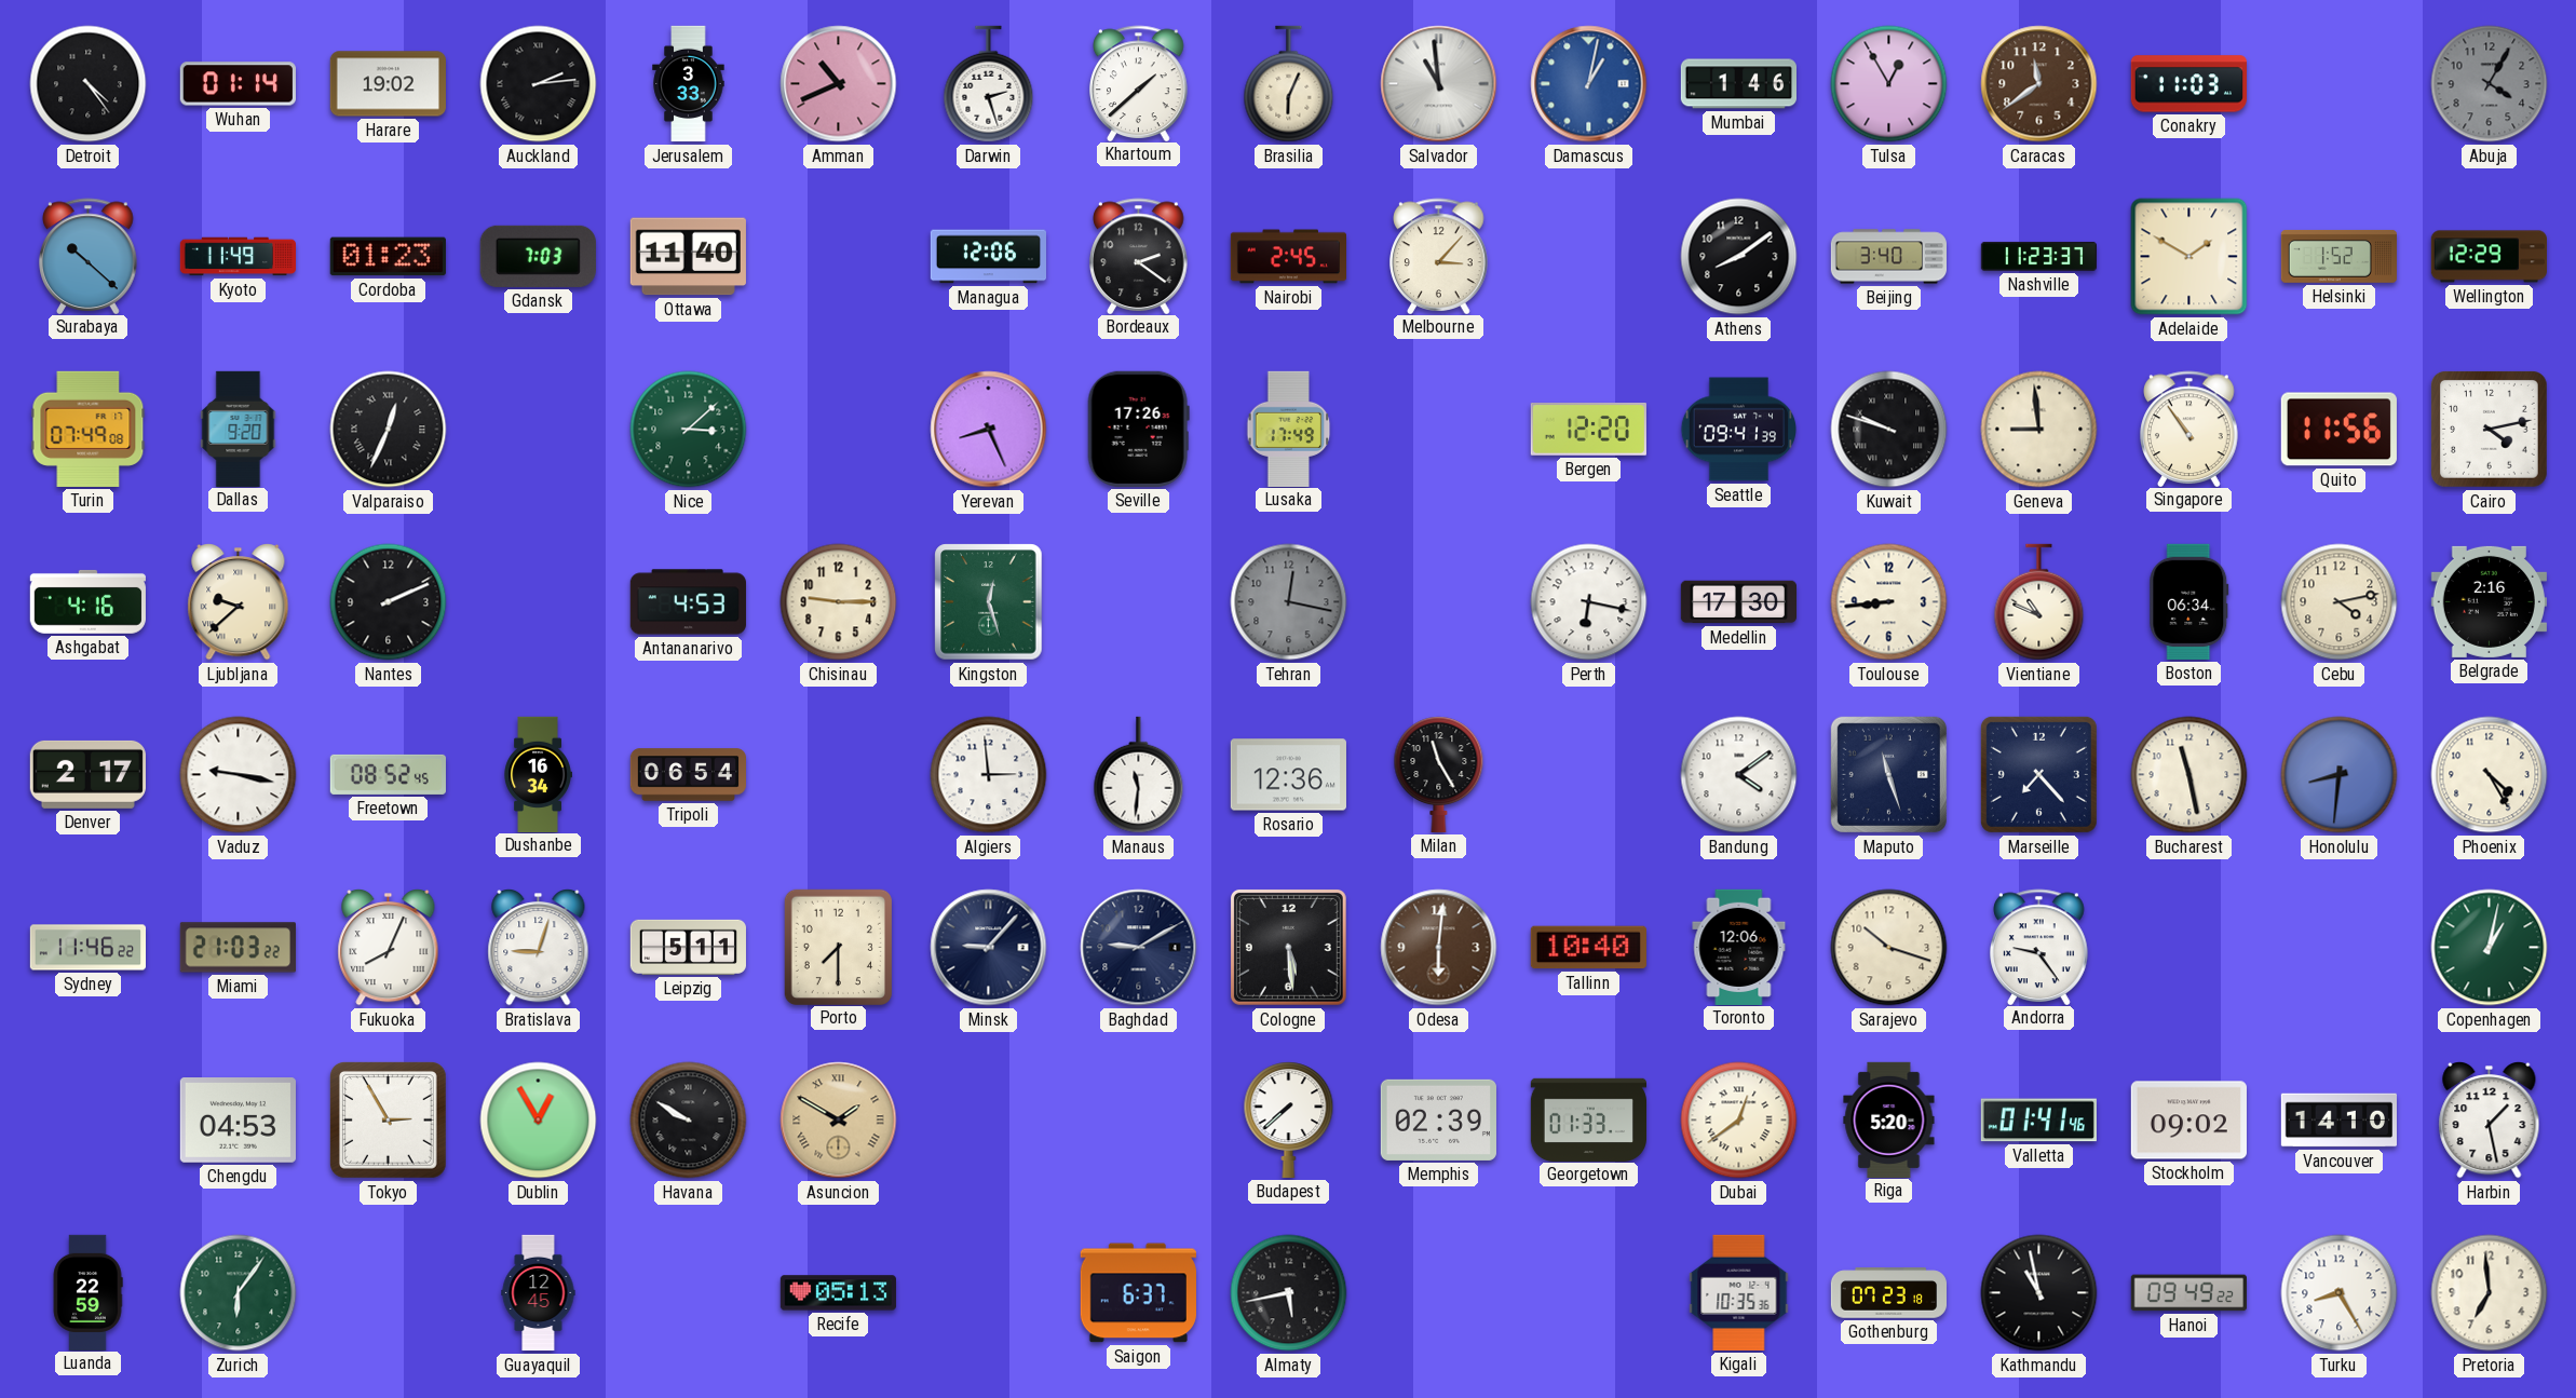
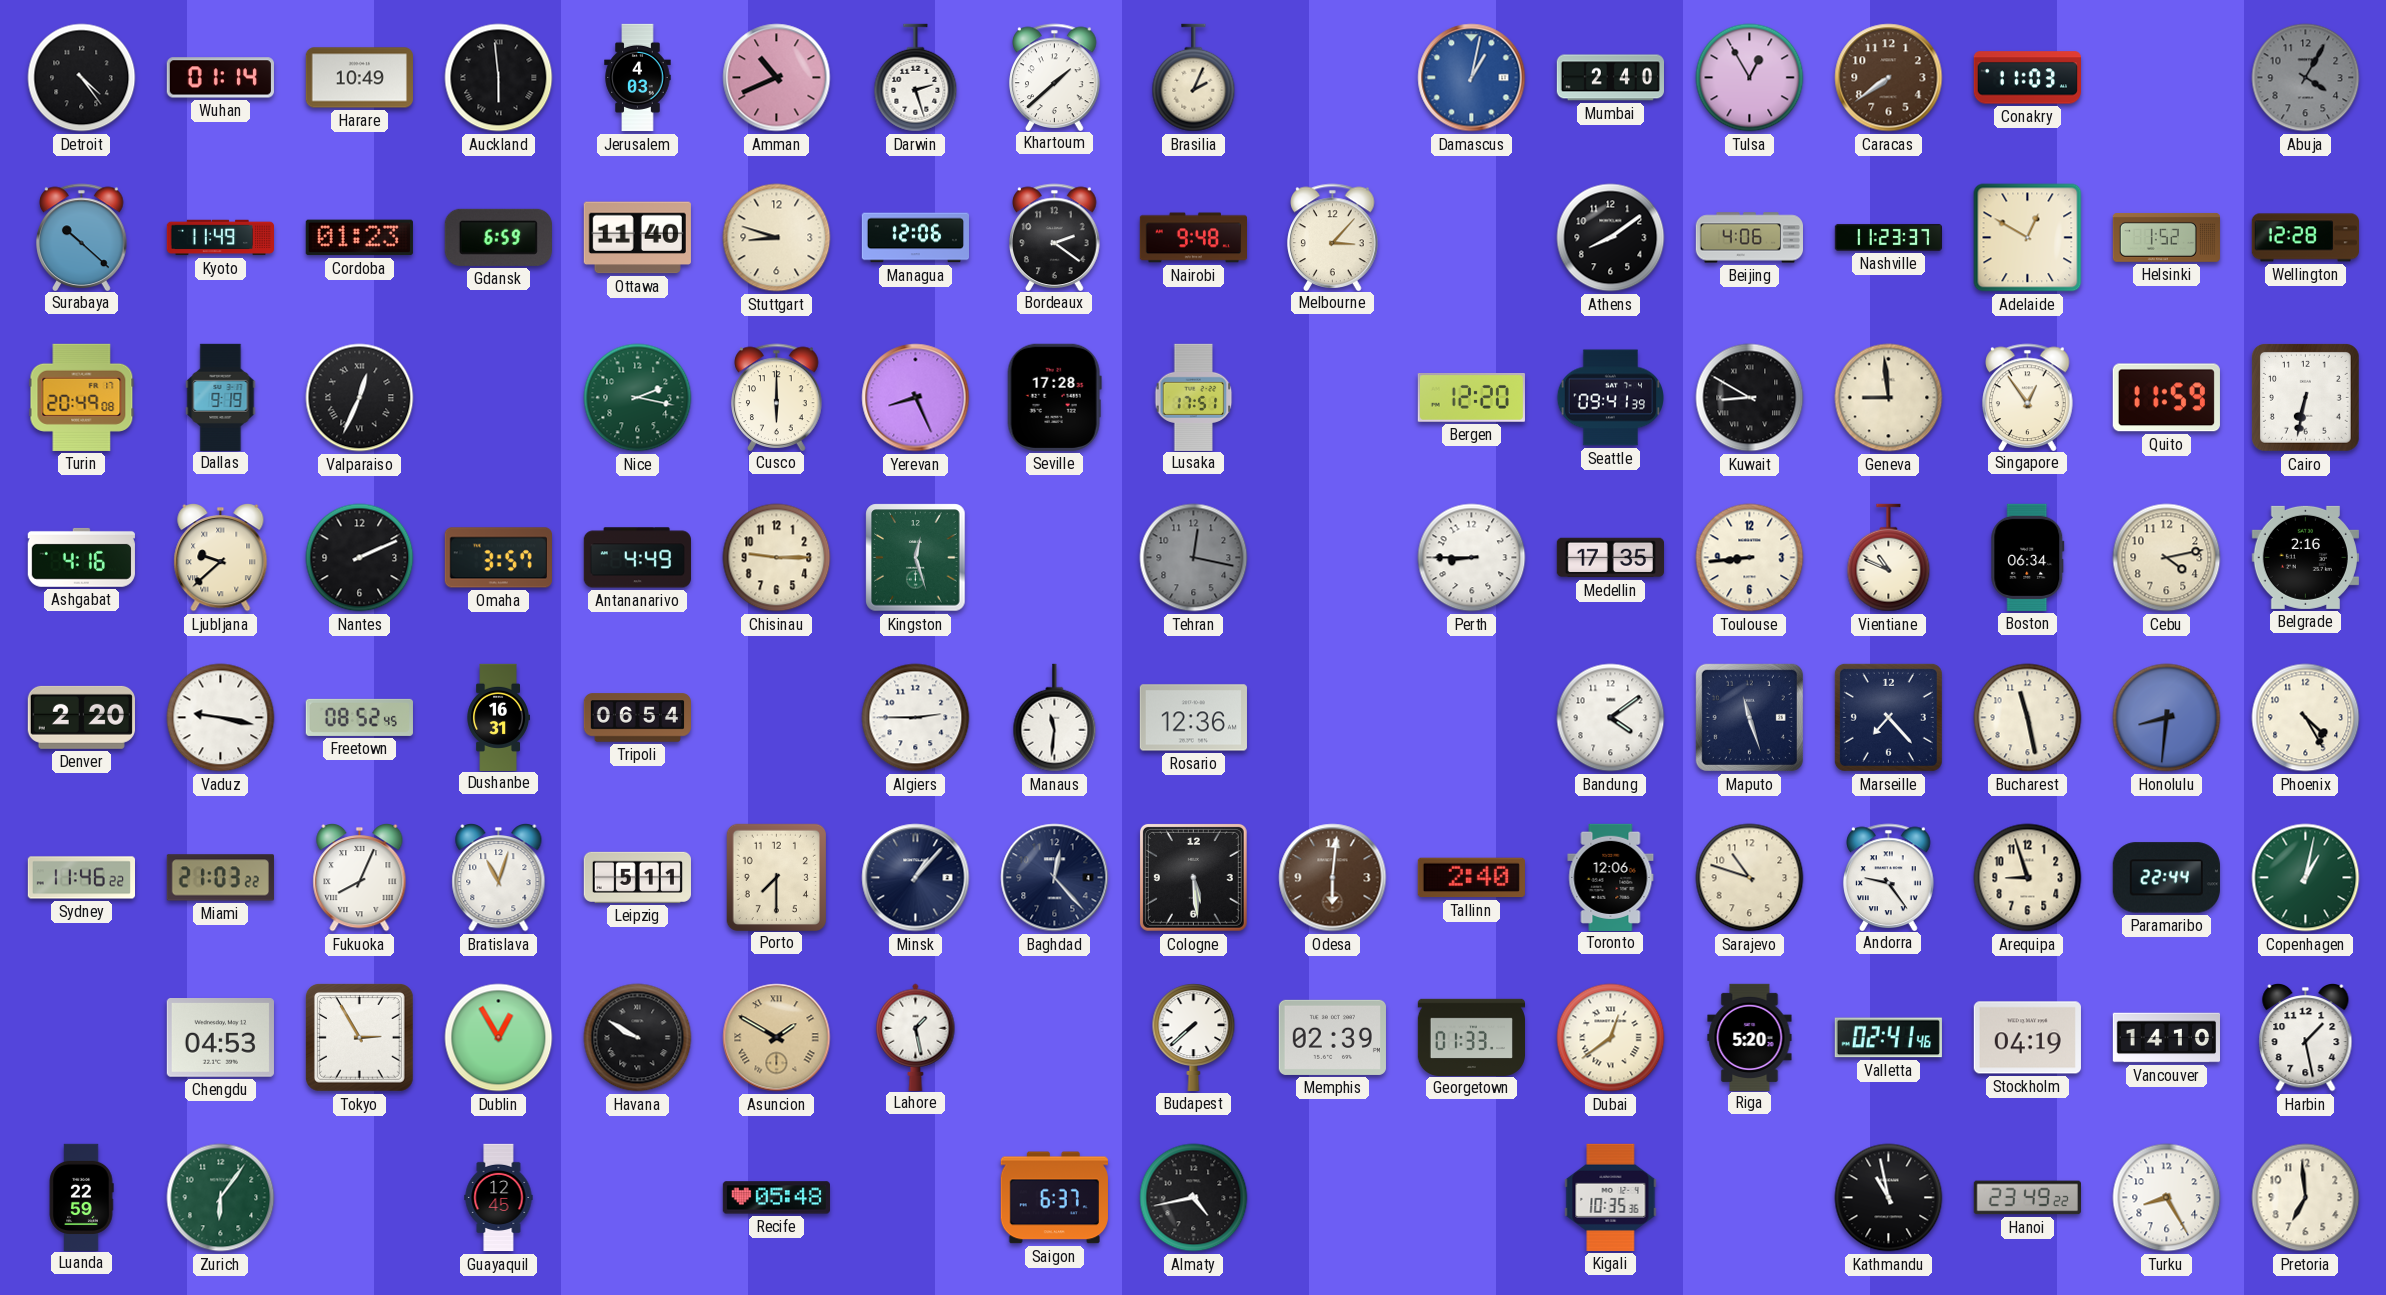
Harare: 19:02 -> 10:49 (359, 78)
Auckland: 2:14 -> 5:59 (499, 78)
Jerusalem: 3:33 -> 4:03 (638, 78)
Brasilia: 6:04 -> 2:04 (1194, 78)
Salvador: 10:59 -> none (1439, 84)
Mumbai: 1:46 -> 2:40 (1610, 78)
Caracas: 11:39 -> 7:39 (1889, 78)
Gdansk: 7:03 -> 6:59 (498, 237)
Stuttgart: none -> 8:48 (777, 238)
Nairobi: 2:45 -> 9:48 (1193, 238)
Beijing: 3:40 -> 4:06 (1749, 238)
Adelaide: 1:50 -> 12:50 (2028, 238)
Wellington: 12:29 -> 12:28 (2305, 238)
Turin: 07:49 -> 20:49 (82, 397)
Dallas: 9:20 -> 9:19 (221, 397)
Nice: 3:08 -> 2:17 (638, 398)
Cusco: none -> 6:00 (777, 397)
Seville: 17:26 -> 17:28 (1054, 397)
Lusaka: 17:49 -> 17:51 (1194, 397)
Kuwait: 9:48 -> 8:50 (1750, 398)
Singapore: 10:54 -> 12:54 (2028, 397)
Quito: 11:56 -> 11:59 (2166, 398)
Cairo: 4:13 -> 6:32 (2305, 397)
Omaha: none -> 3:57 (498, 558)
Antananarivo: 4:53 -> 4:49 (637, 558)
Perth: 6:17 -> 8:45 (1472, 558)
Medellin: 17:30 -> 17:35 (1610, 558)
Denver: 2:17 -> 2:20 (81, 717)
Dushanbe: 16:34 -> 16:31 (498, 717)
Algiers: 2:59 -> 2:45 (916, 718)
Milan: 11:25 -> none (1439, 774)
Bratislava: 9:03 -> 11:03 (499, 877)
Minsk: 9:07 -> 1:07 (916, 878)
Baghdad: 9:10 -> 12:23 (1055, 878)
Tallinn: 10:40 -> 2:40 (1471, 878)
Sarajevo: 10:18 -> 10:48 (1750, 878)
Arequipa: none -> 8:57 (2028, 878)
Paramaribo: none -> 22:44 (2166, 878)
Lahore: none -> 1:28 (916, 1037)
Valletta: 01:41 -> 02:41 (1888, 1038)
Stockholm: 09:02 -> 04:19 (2027, 1038)
Recife: 05:13 -> 05:48 (776, 1198)
Almaty: 5:43 -> 4:43 (1194, 1198)
Gothenburg: 07:23 -> none (1888, 1293)
Hanoi: 09:49 -> 23:49 (2027, 1198)
